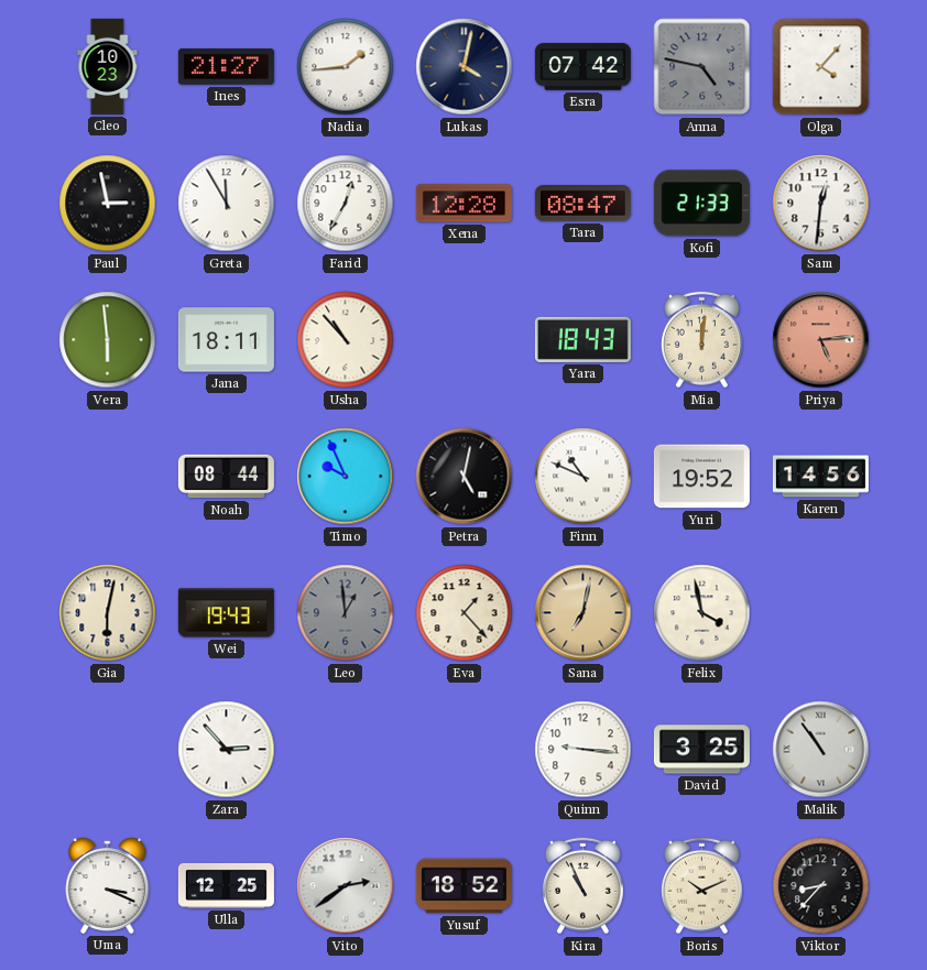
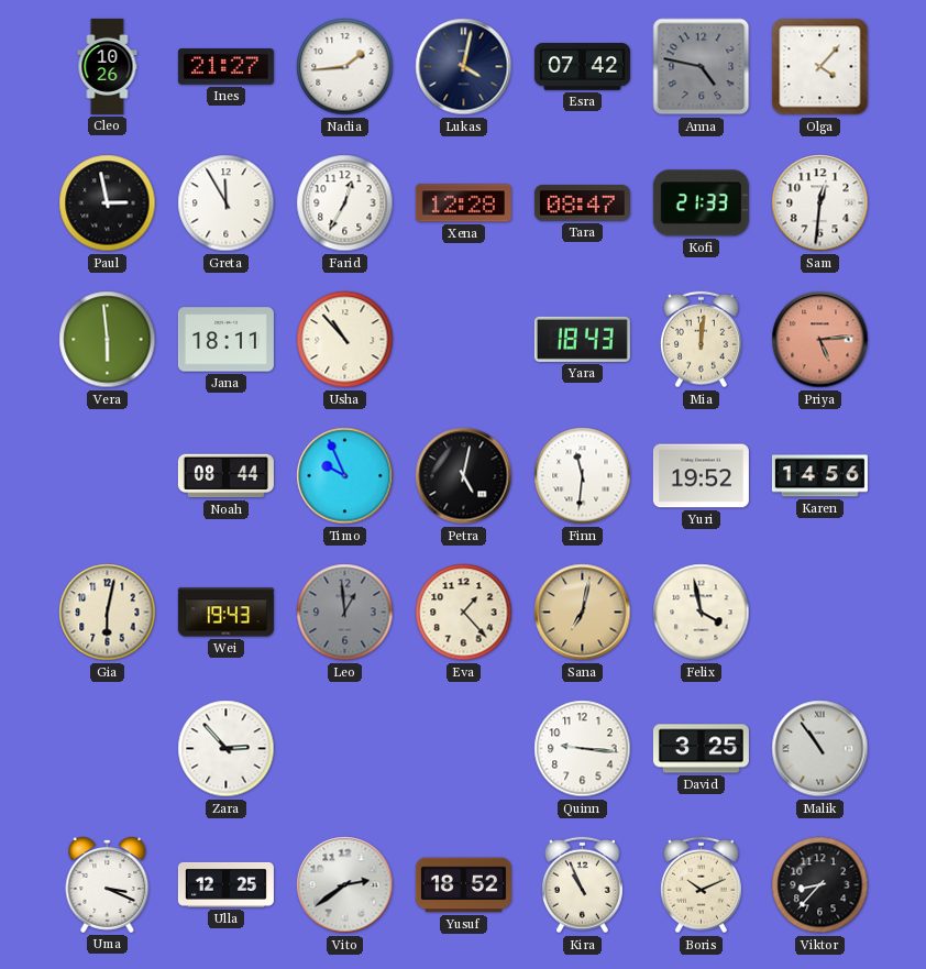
Cleo: 10:23 -> 10:26 (108, 66)
Finn: 10:49 -> 11:31 (583, 476)
